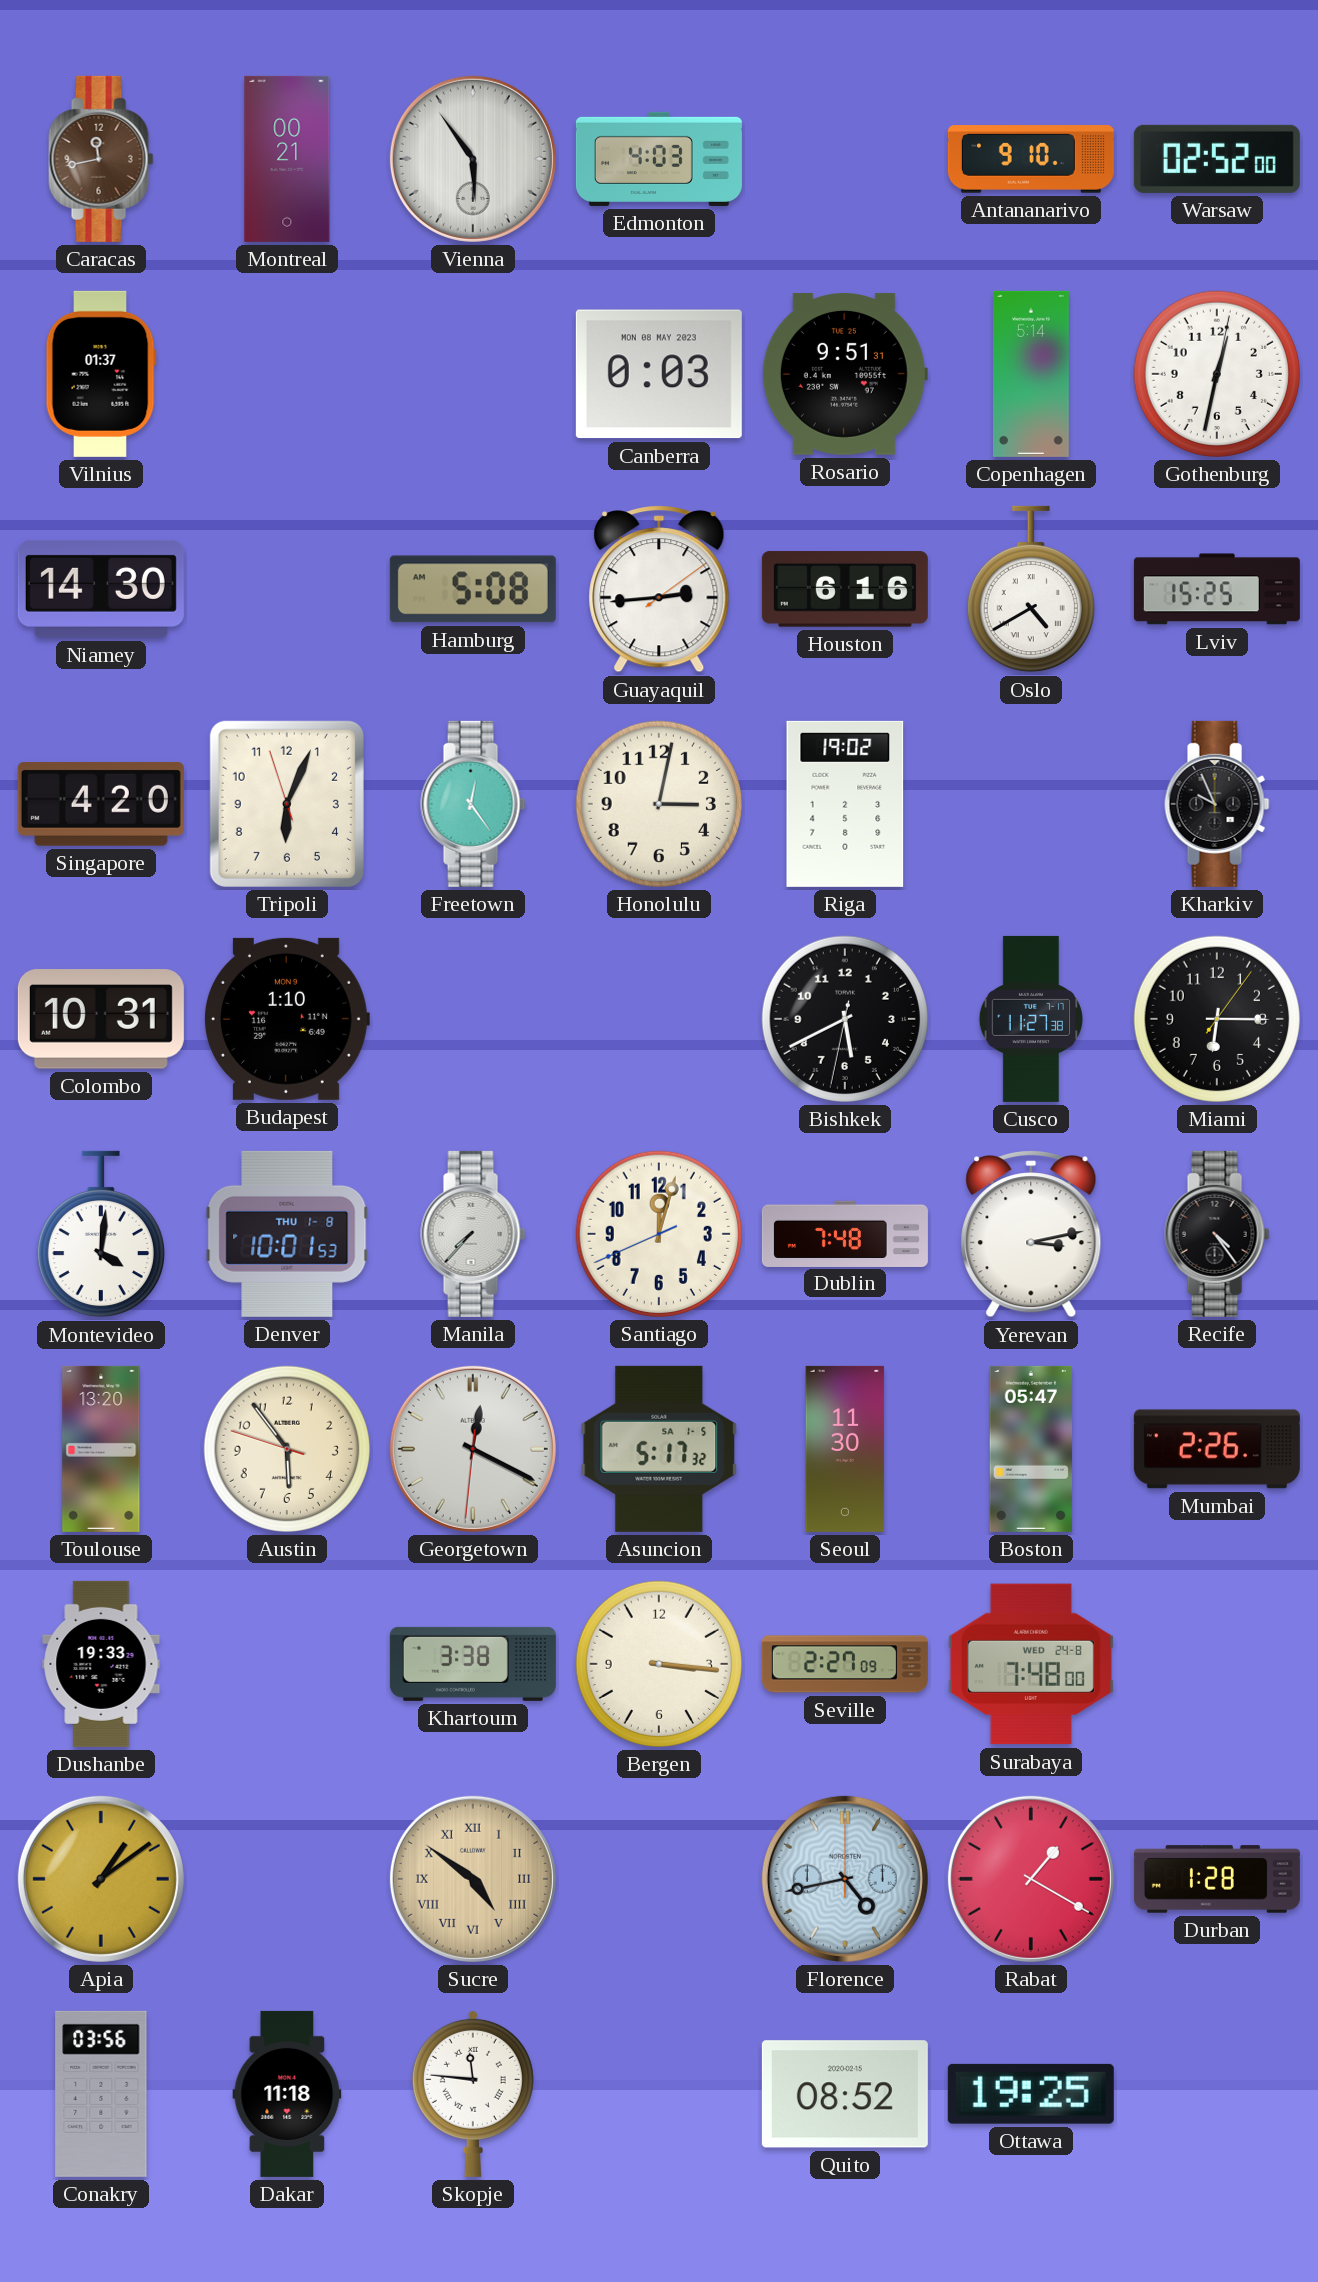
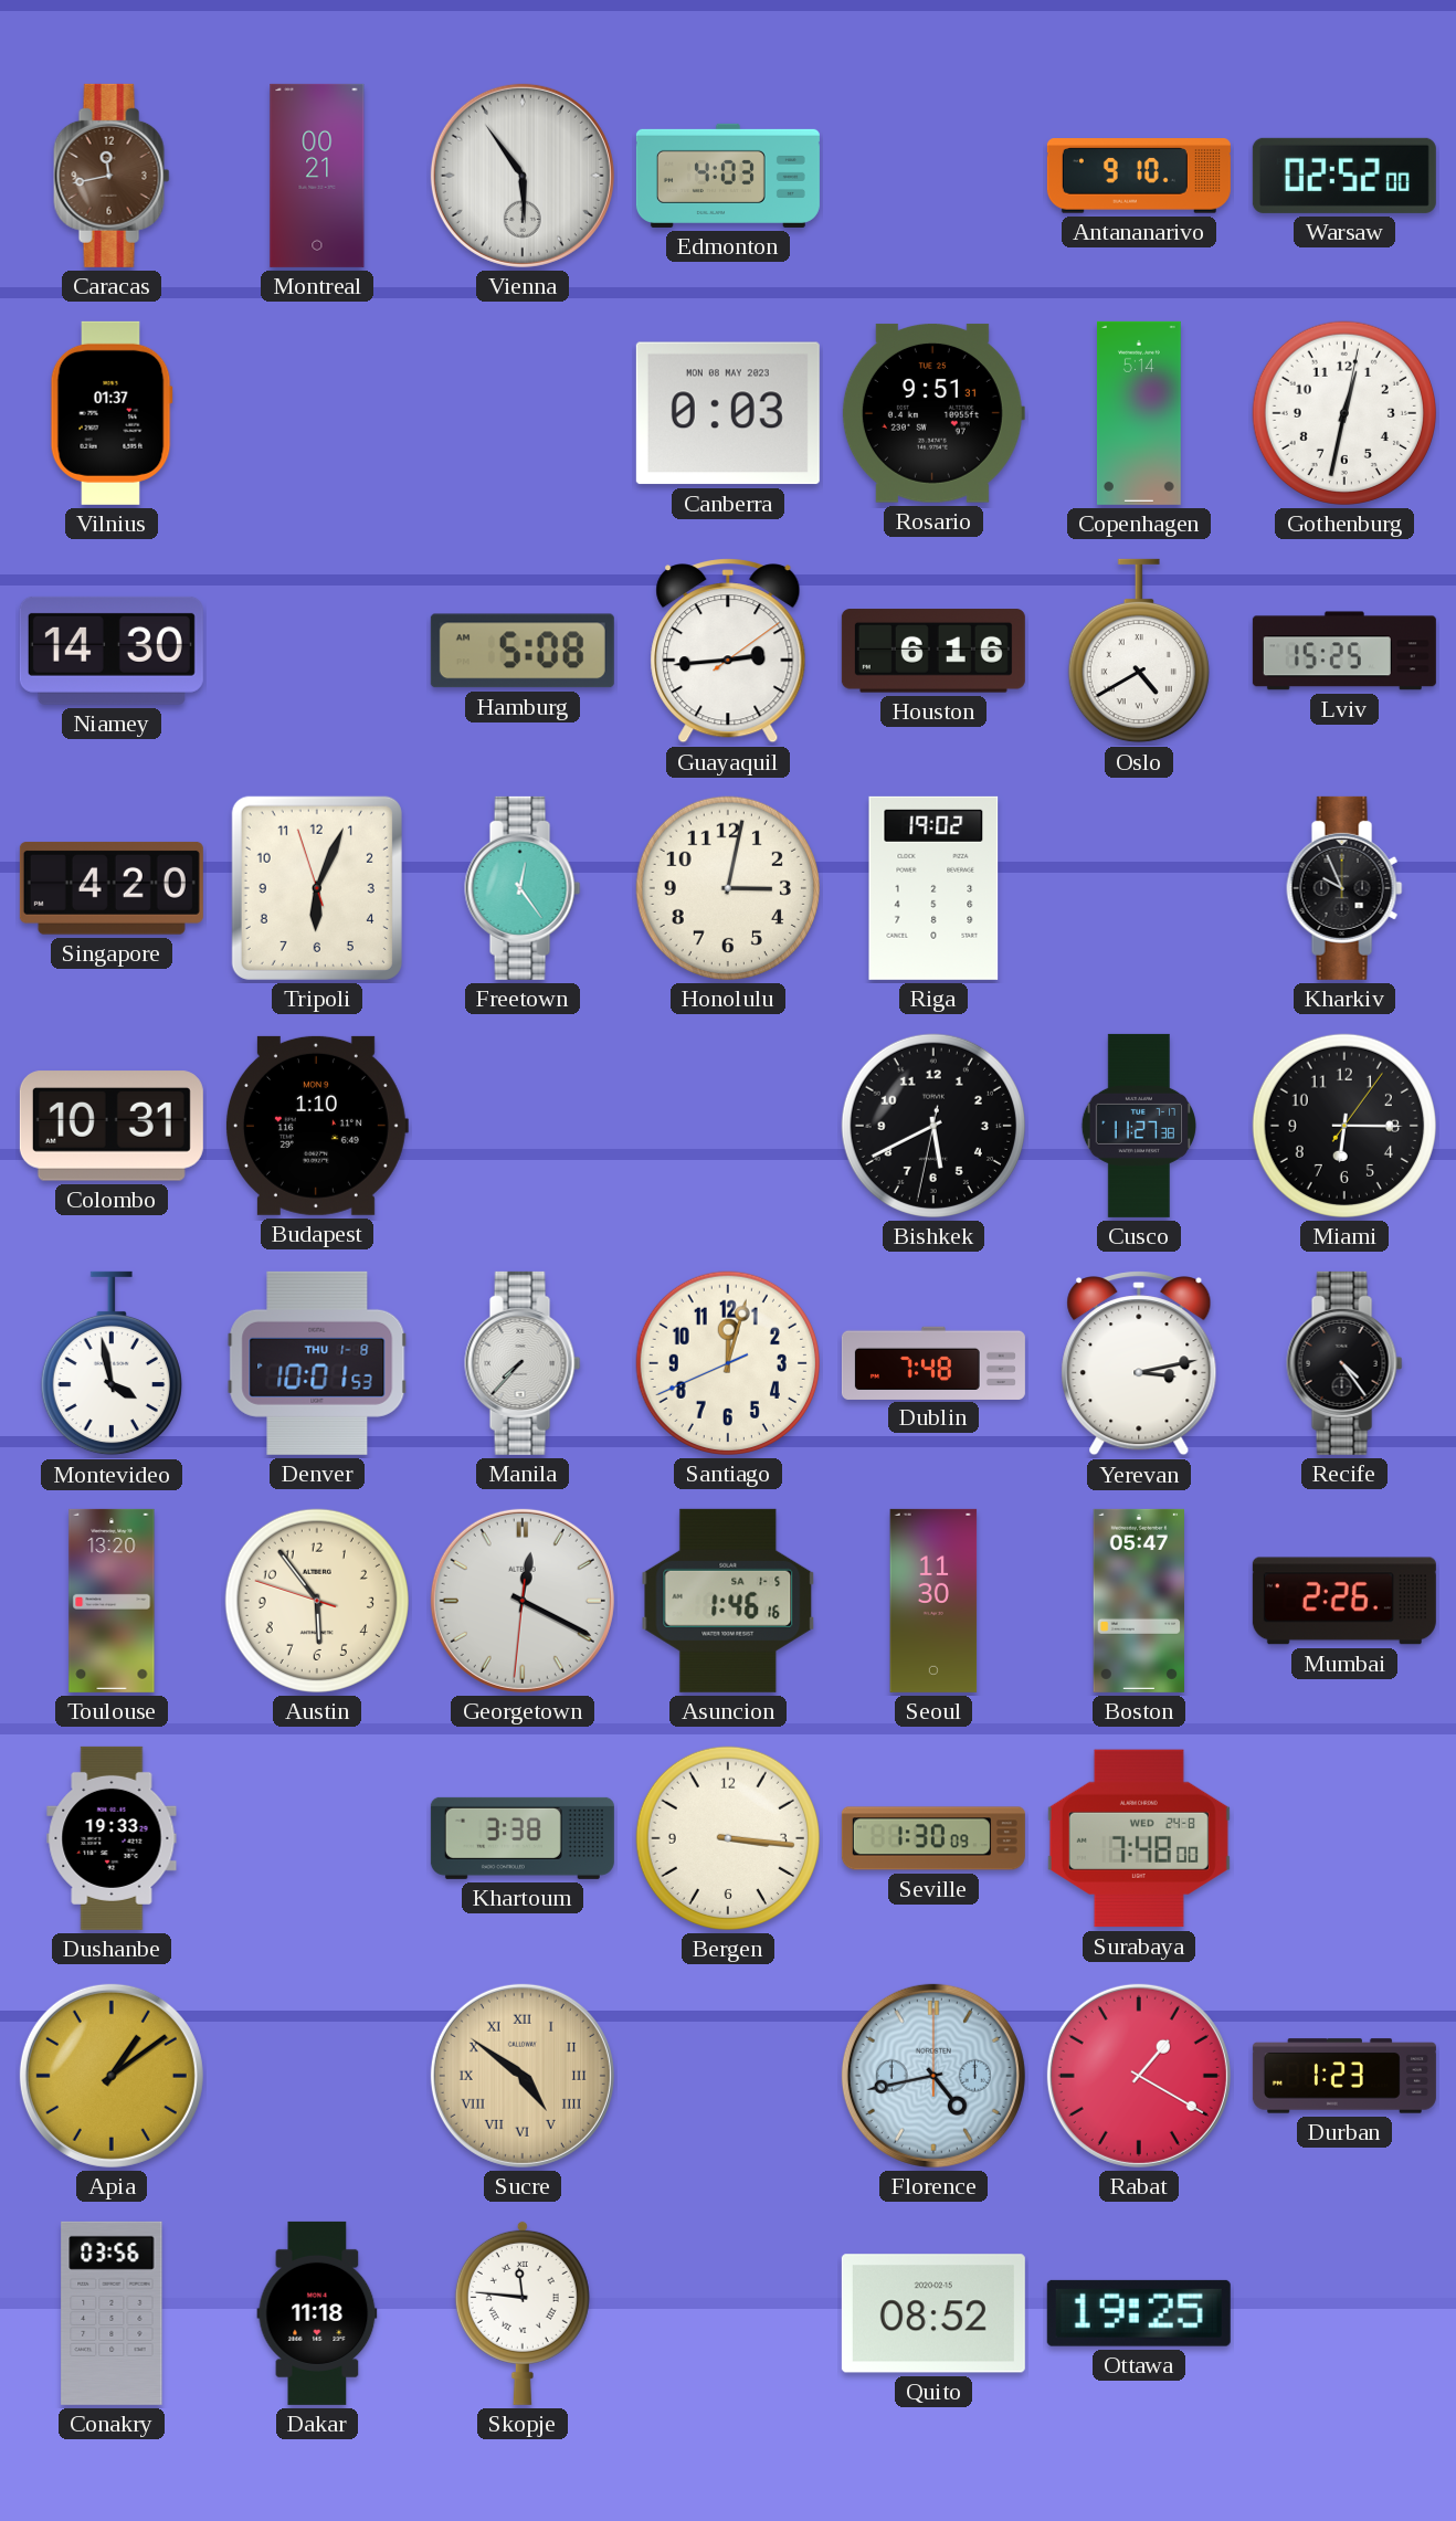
Montevideo: 4:01 -> 3:58 (112, 1363)
Asuncion: 5:17 -> 1:46 (728, 1601)
Seville: 2:27 -> 1:30 (933, 1838)
Durban: 1:28 -> 1:23 (1344, 2076)
